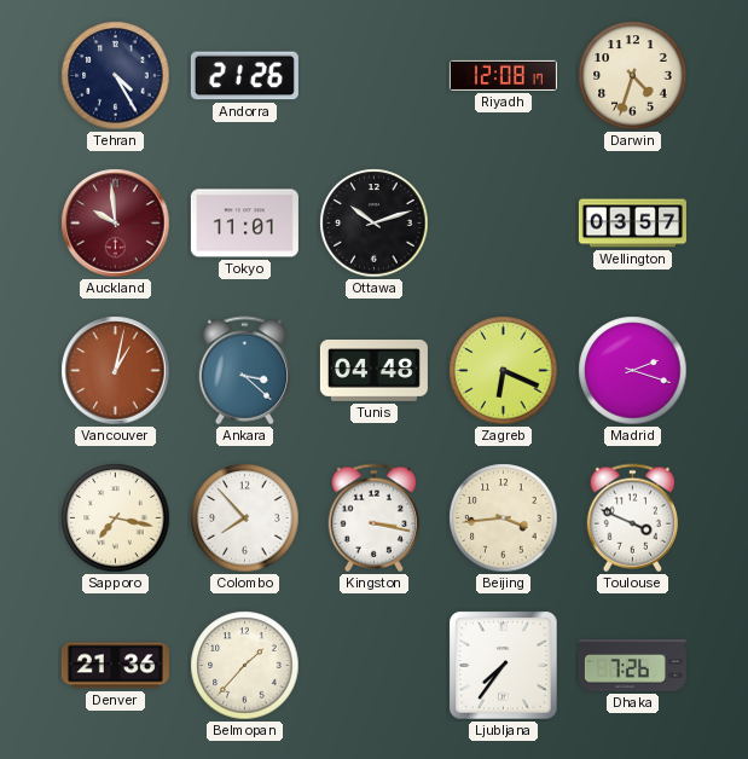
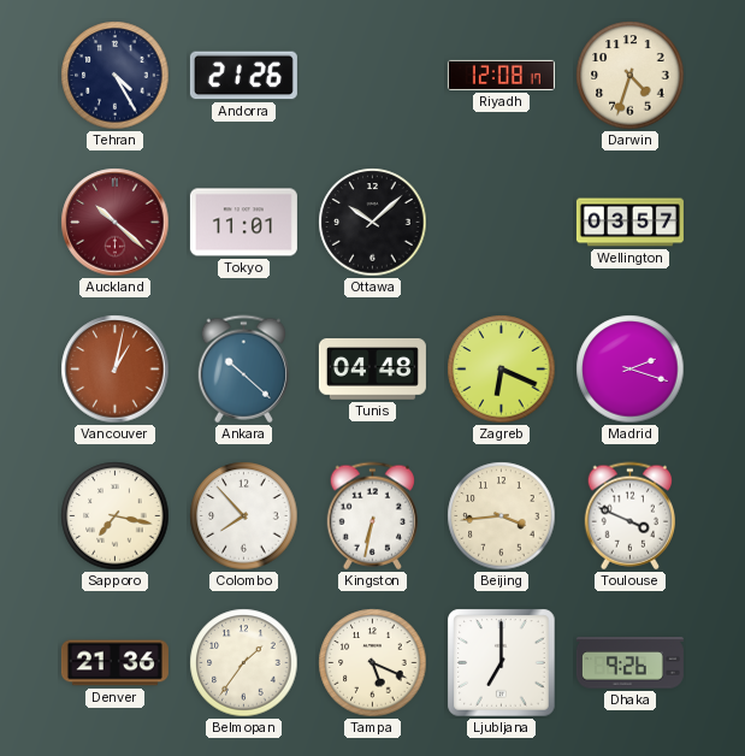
Auckland: 9:59 -> 10:22 (116, 223)
Ottawa: 10:12 -> 10:08 (373, 223)
Ankara: 3:22 -> 10:22 (243, 370)
Kingston: 3:17 -> 6:32 (372, 516)
Belmopan: 1:37 -> 1:36 (244, 663)
Tampa: none -> 5:19 (373, 663)
Ljubljana: 7:36 -> 7:00 (502, 663)
Dhaka: 7:26 -> 9:26 (629, 663)
